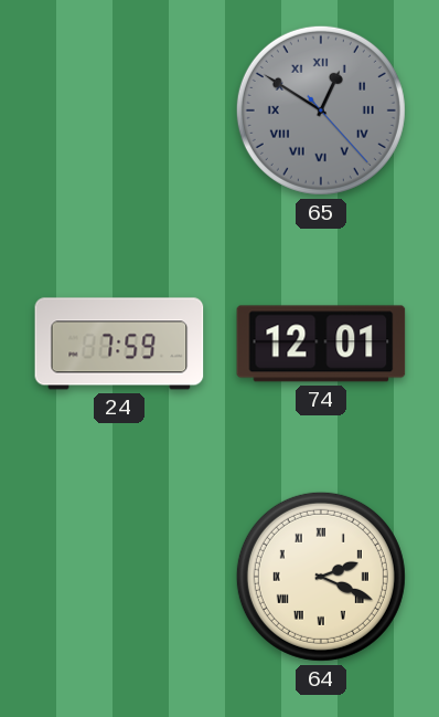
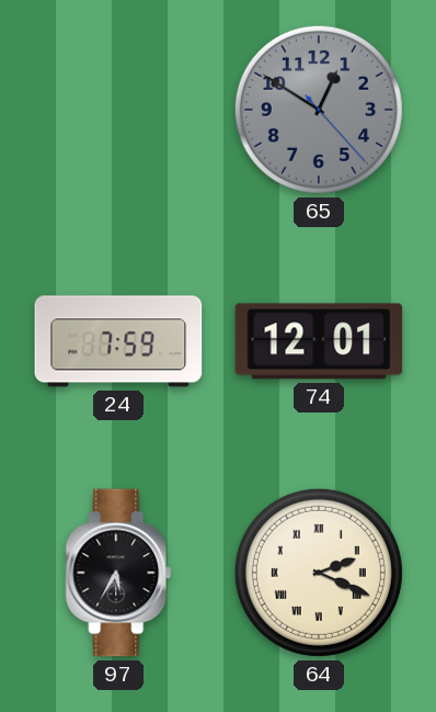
65 numerals: Roman -> Arabic (319, 110)
97: none -> 5:35 (118, 573)
